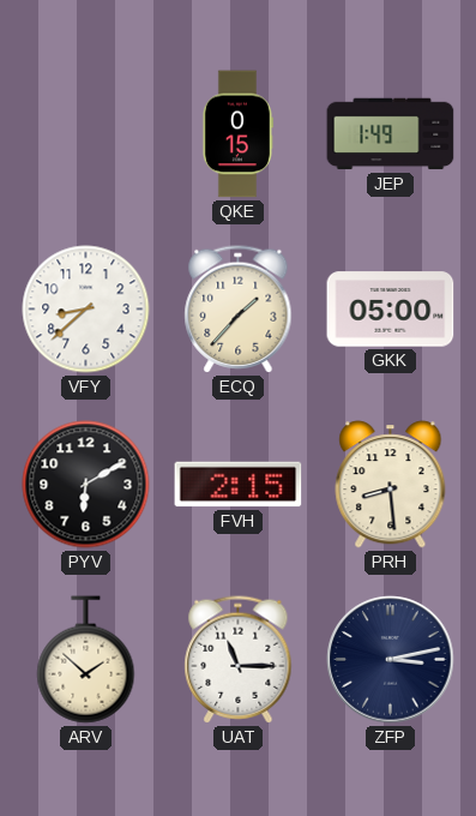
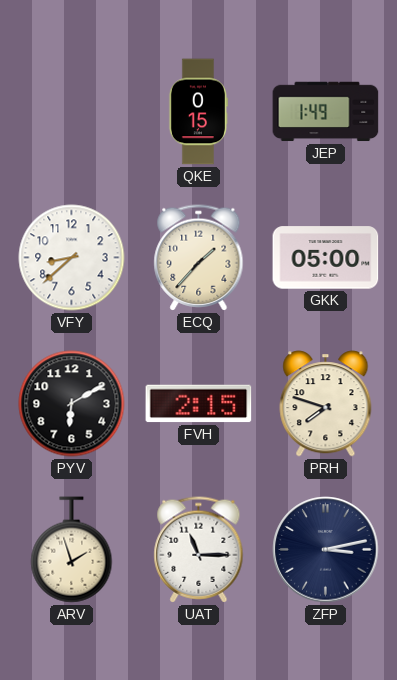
PRH: 8:29 -> 7:48 (326, 404)
ARV: 1:52 -> 1:57 (72, 550)
